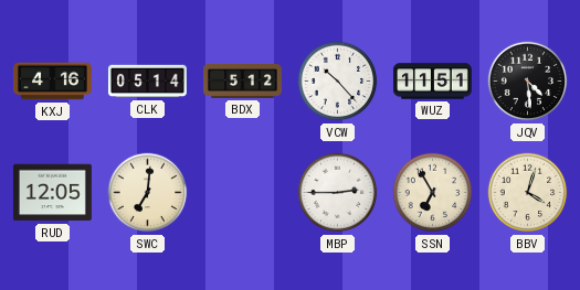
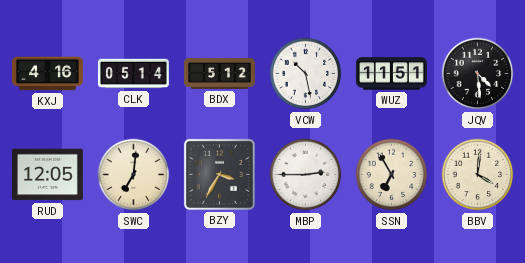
VCW: 10:23 -> 10:28 (306, 74)
BZY: none -> 3:35 (219, 174)
BBV: 4:03 -> 4:01 (478, 175)
